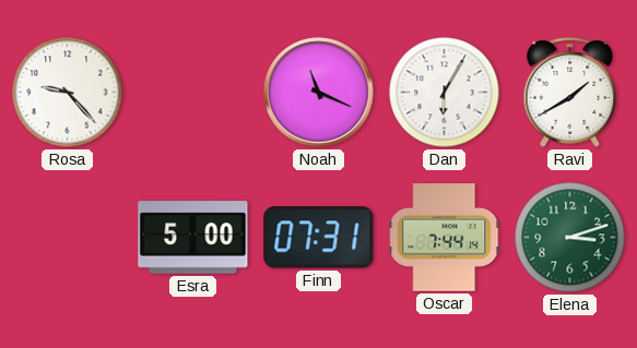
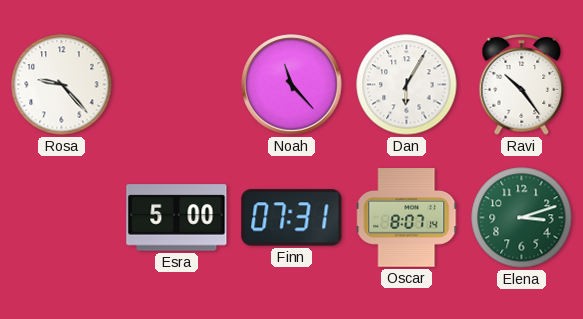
Noah: 11:19 -> 11:23 (292, 85)
Ravi: 1:40 -> 10:24 (522, 85)
Oscar: 7:44 -> 8:07 (407, 218)
